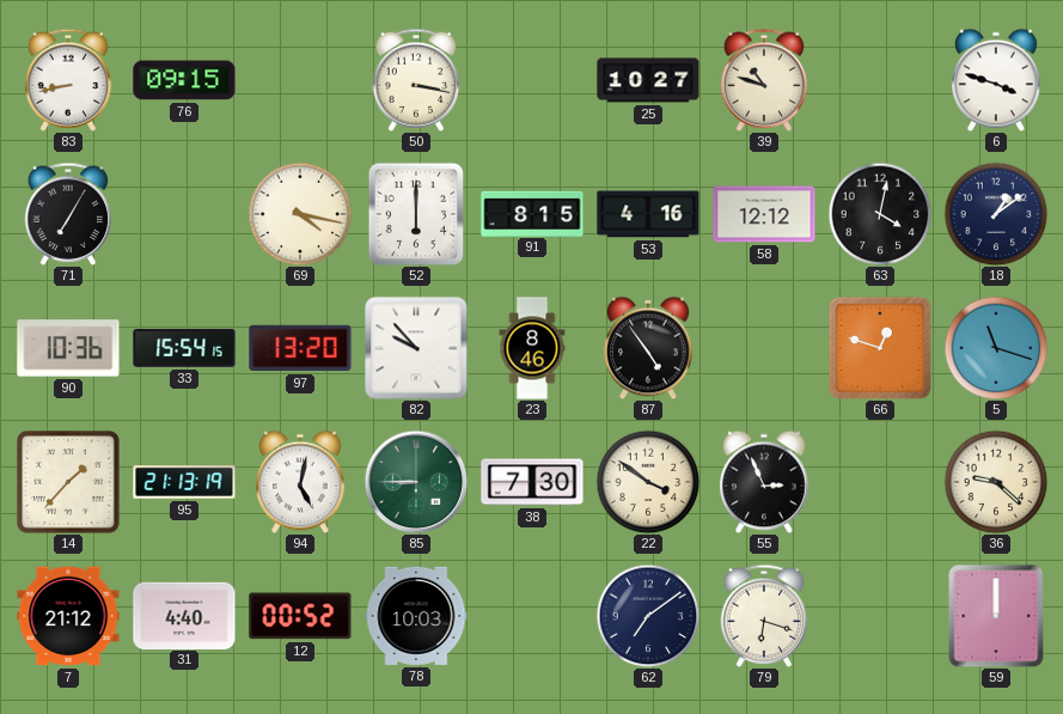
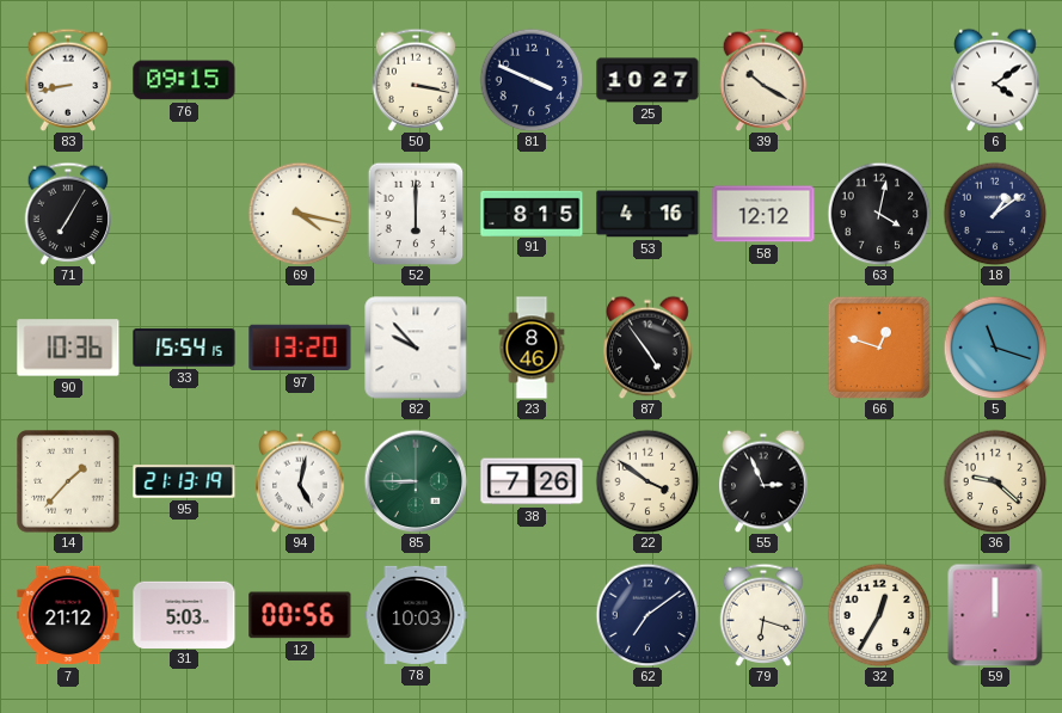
81: none -> 3:49 (532, 80)
39: 10:48 -> 10:20 (763, 80)
6: 3:48 -> 4:09 (995, 80)
38: 7:30 -> 7:26 (532, 481)
31: 4:40 -> 5:03 (184, 614)
12: 00:52 -> 00:56 (300, 615)
32: none -> 12:35 (879, 615)
